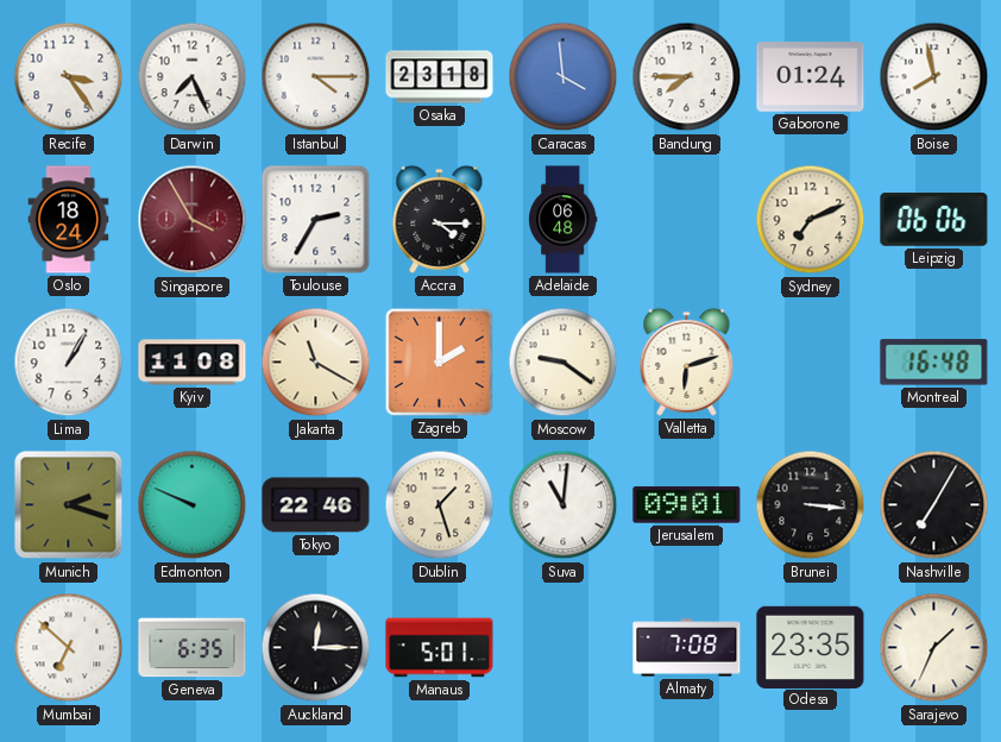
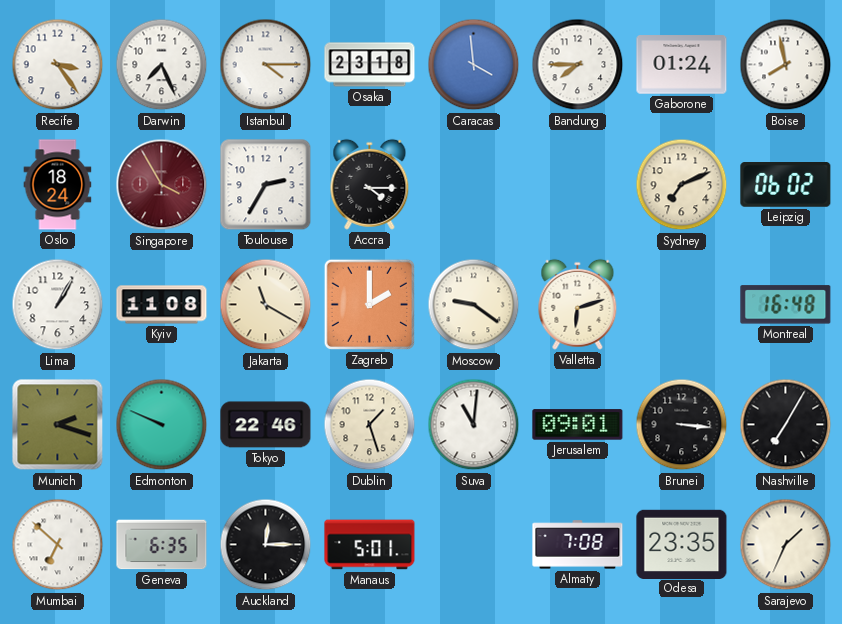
Adelaide: 06:48 -> none (564, 220)
Leipzig: 06:06 -> 06:02 (786, 185)
